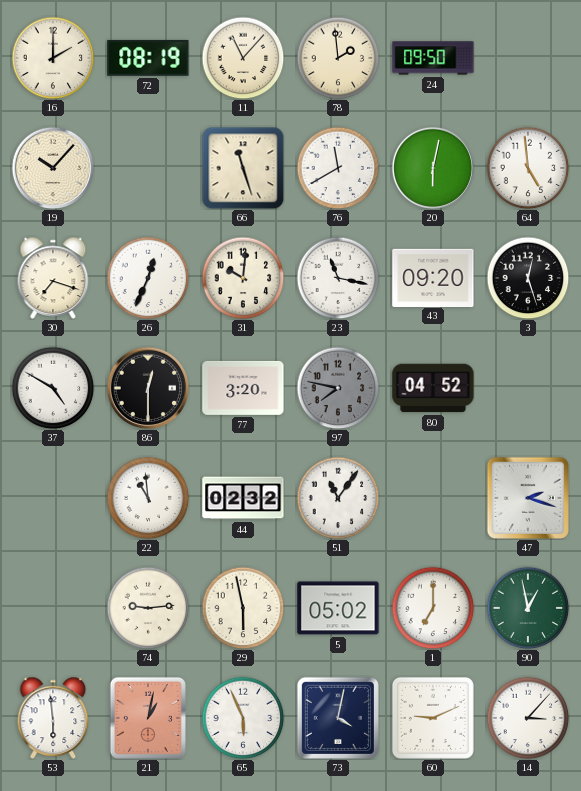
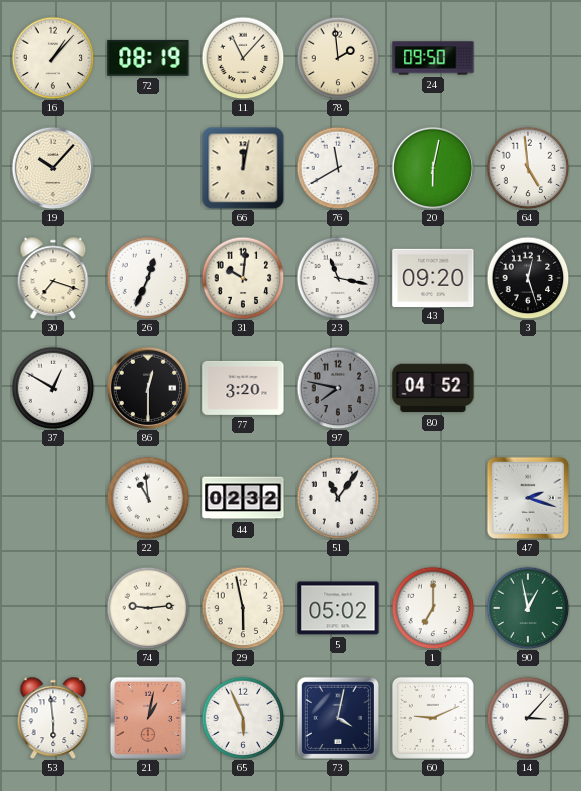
16: 2:00 -> 1:07 (53, 58)
66: 11:27 -> 12:02 (243, 168)
37: 4:50 -> 12:50 (53, 388)
